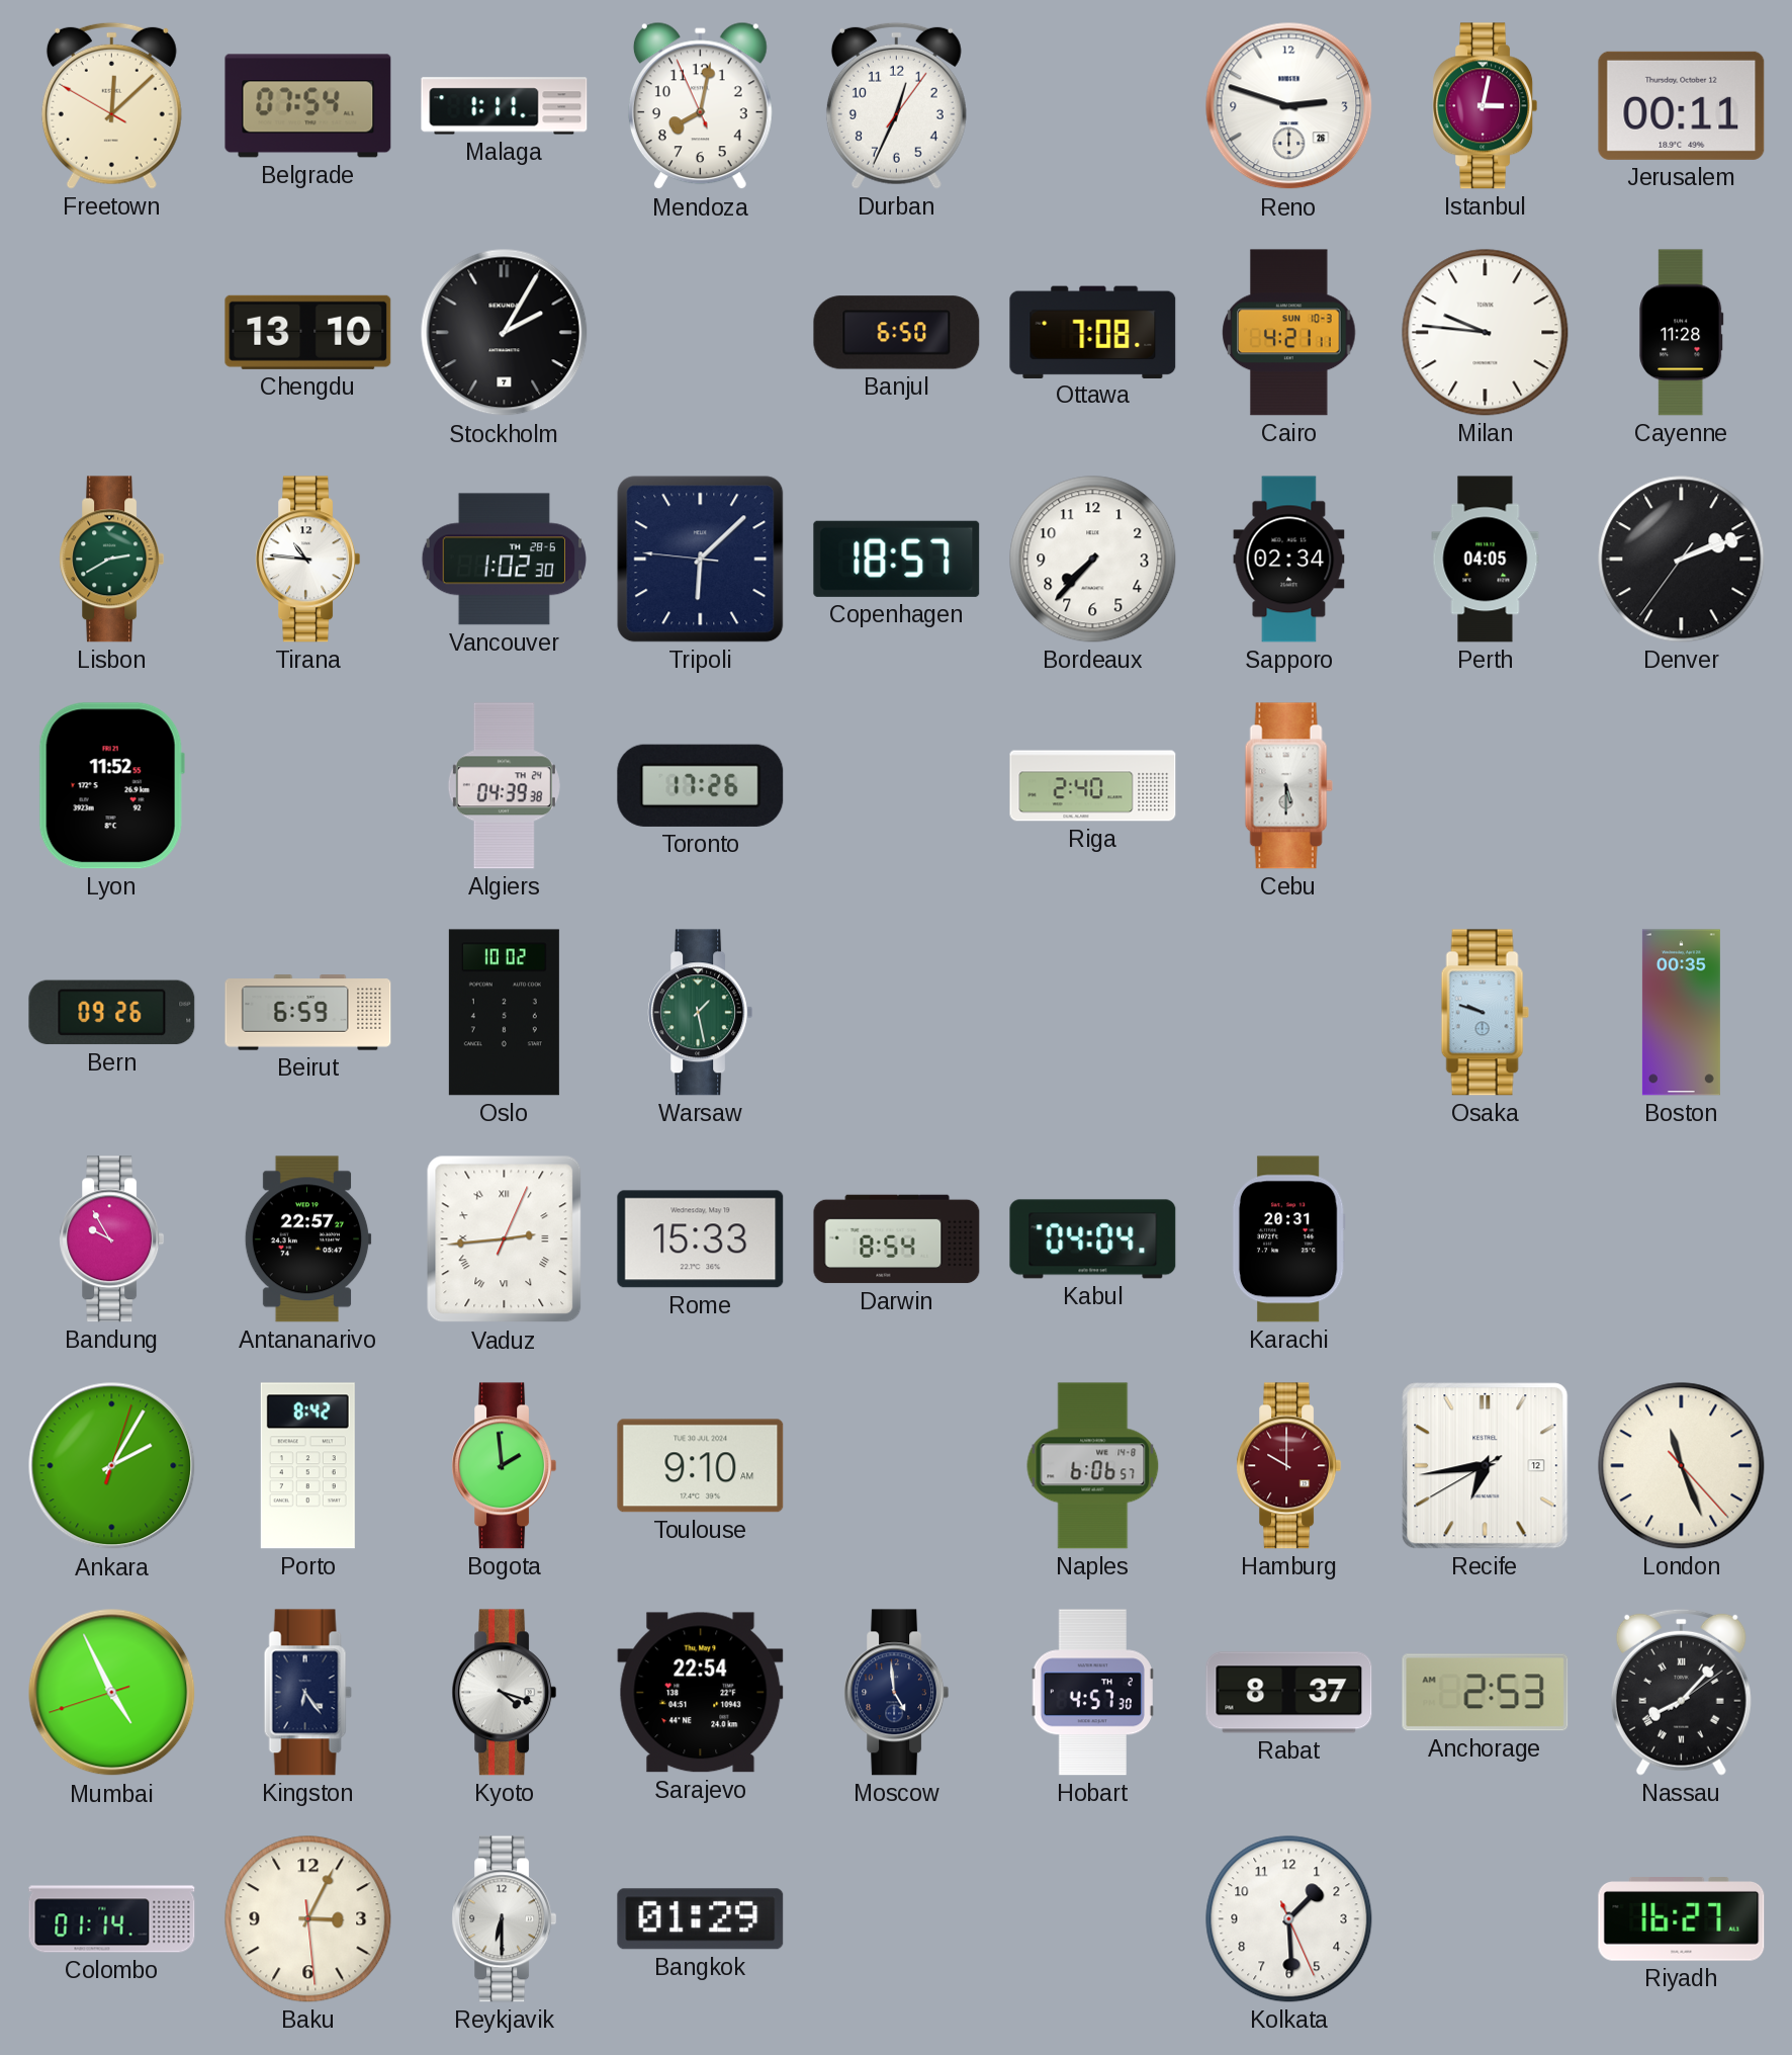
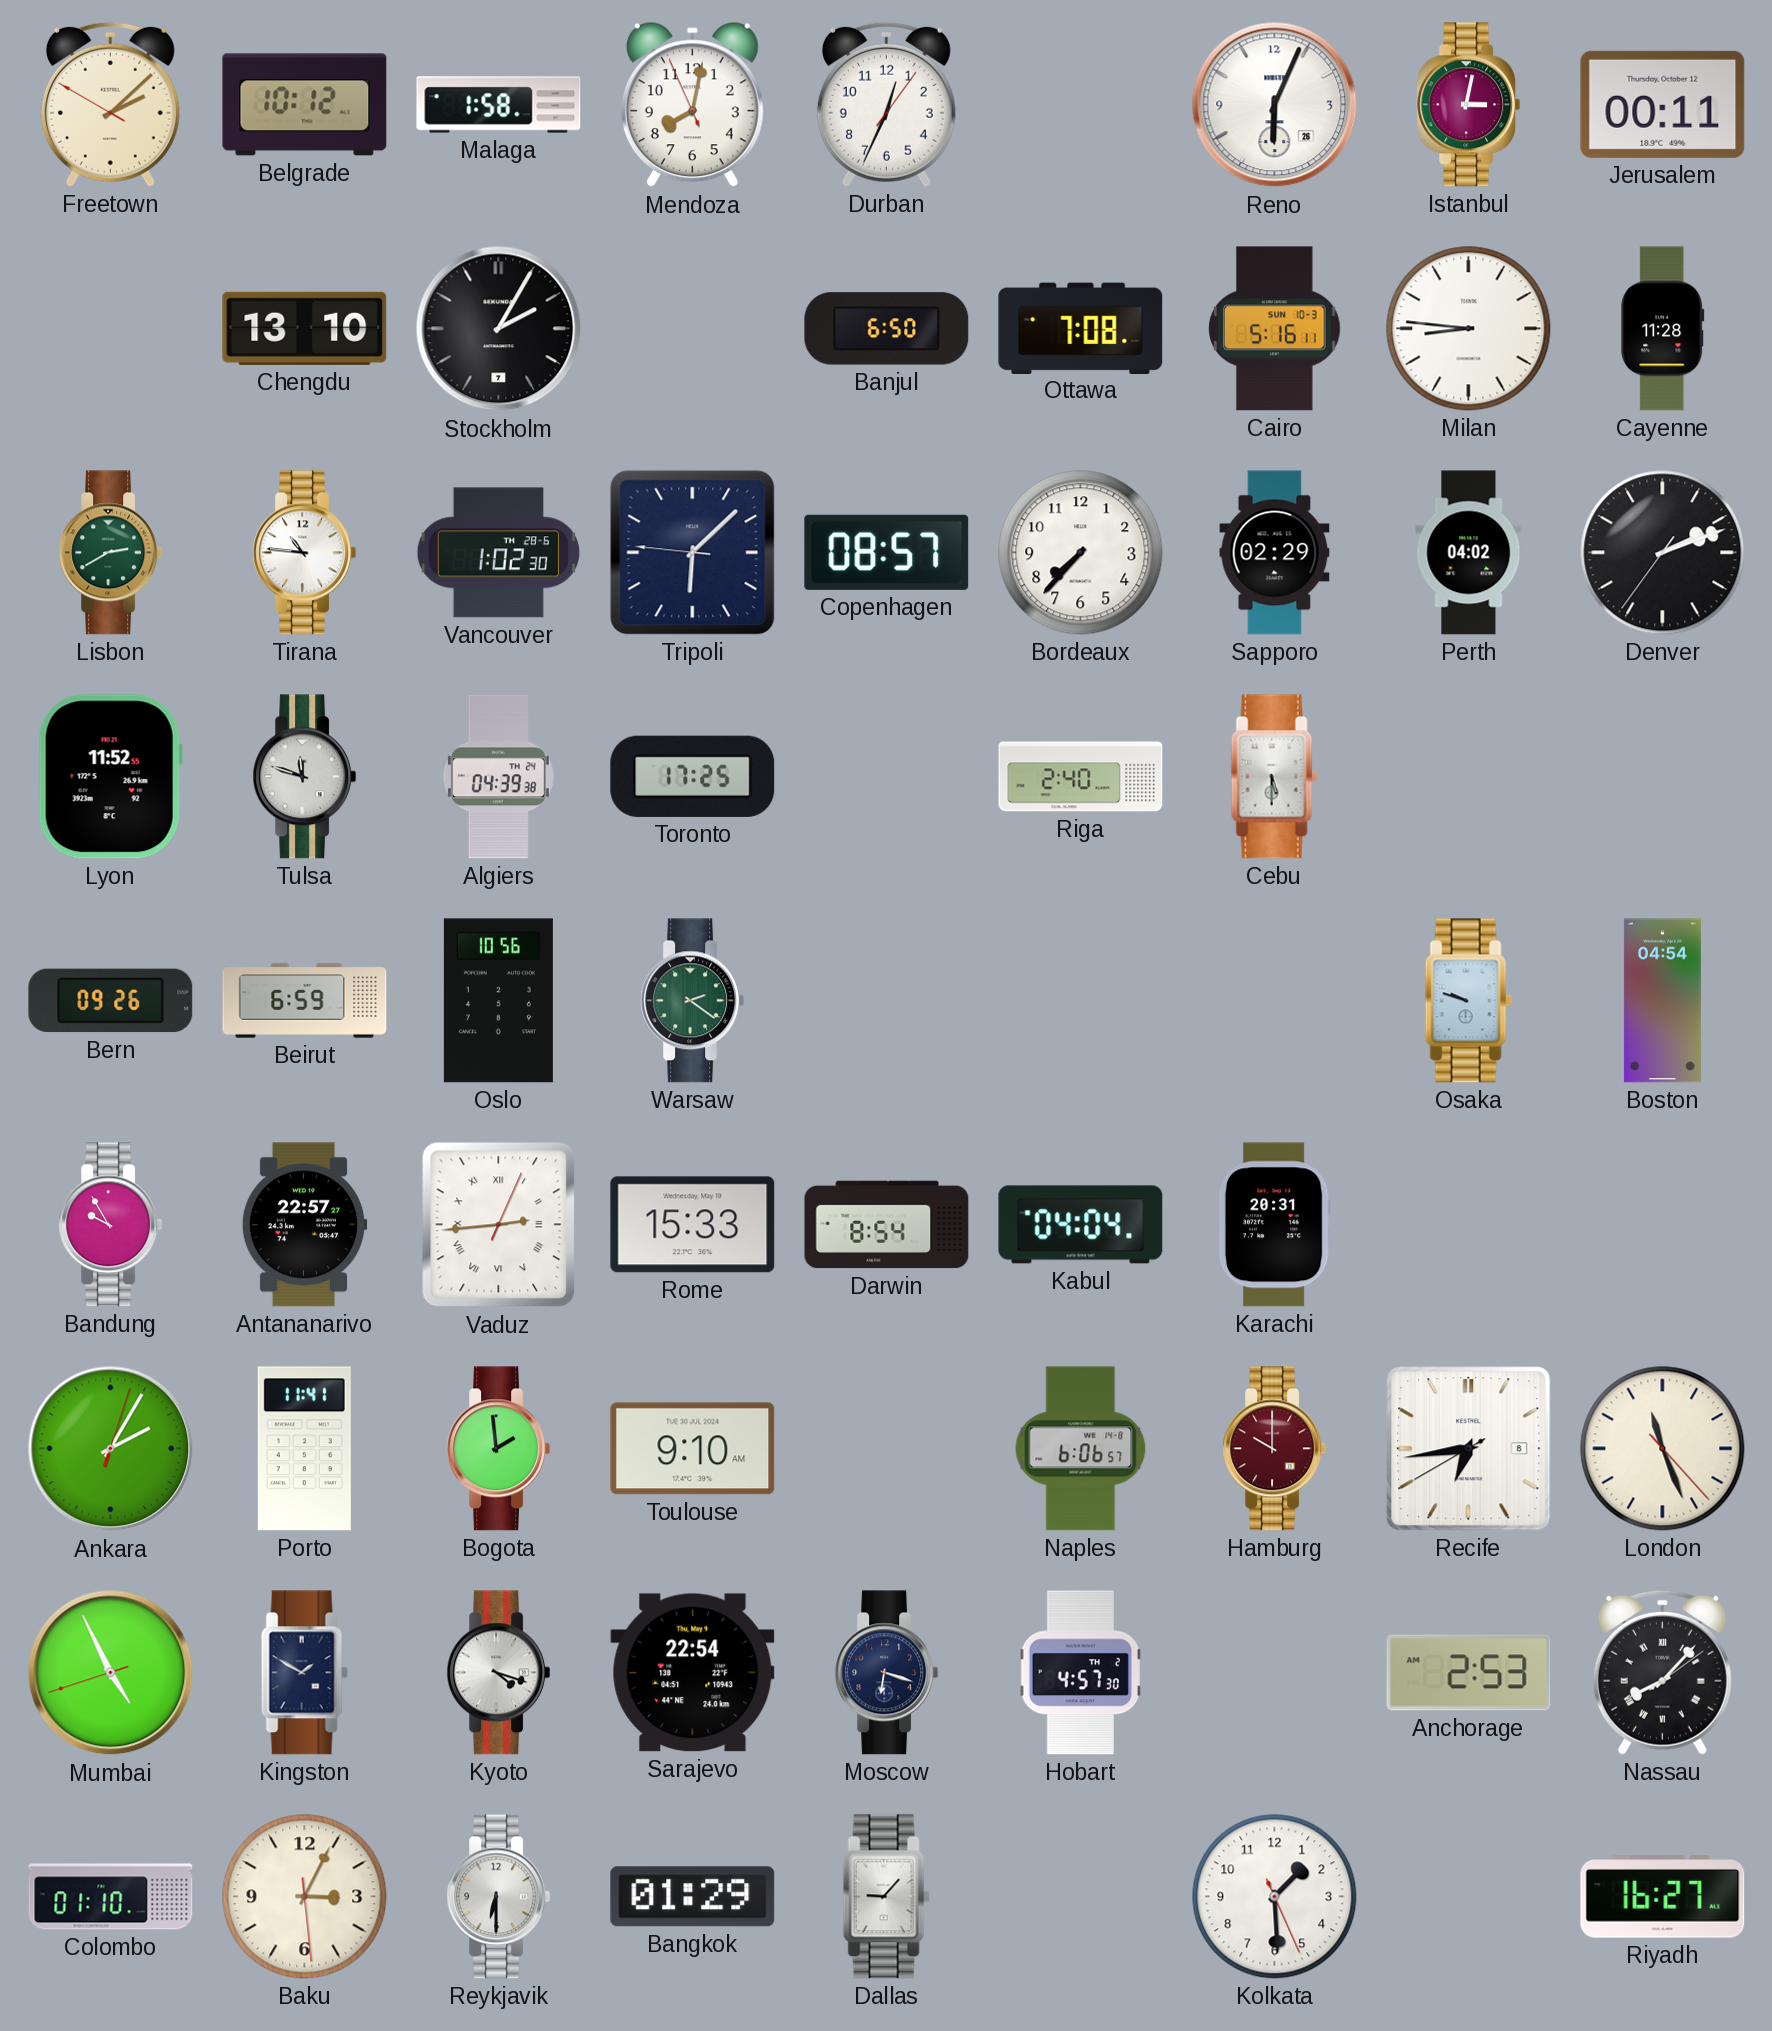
Freetown: 12:07 -> 2:07 (110, 104)
Belgrade: 07:54 -> 10:12 (305, 105)
Malaga: 1:11 -> 1:58 (499, 105)
Reno: 2:48 -> 6:04 (1275, 105)
Cairo: 4:21 -> 5:16 (1275, 329)
Milan: 9:46 -> 8:46 (1469, 329)
Copenhagen: 18:57 -> 08:57 (887, 552)
Sapporo: 02:34 -> 02:29 (1275, 553)
Perth: 04:05 -> 04:02 (1469, 553)
Tulsa: none -> 11:48 (305, 777)
Toronto: 17:26 -> 17:25 (693, 776)
Oslo: 10:02 -> 10:56 (498, 1001)
Warsaw: 1:28 -> 2:21 (693, 1001)
Boston: 00:35 -> 04:54 (1662, 1001)
Porto: 8:42 -> 11:41 (304, 1449)
Recife date: 12 -> 8 (1469, 1449)
Kingston: 6:24 -> 1:50 (304, 1673)
Moscow: 4:59 -> 6:18 (887, 1673)
Rabat: 8:37 -> none (1289, 1693)
Colombo: 01:14 -> 01:10 (111, 1897)
Dallas: none -> 9:07 (886, 1897)
